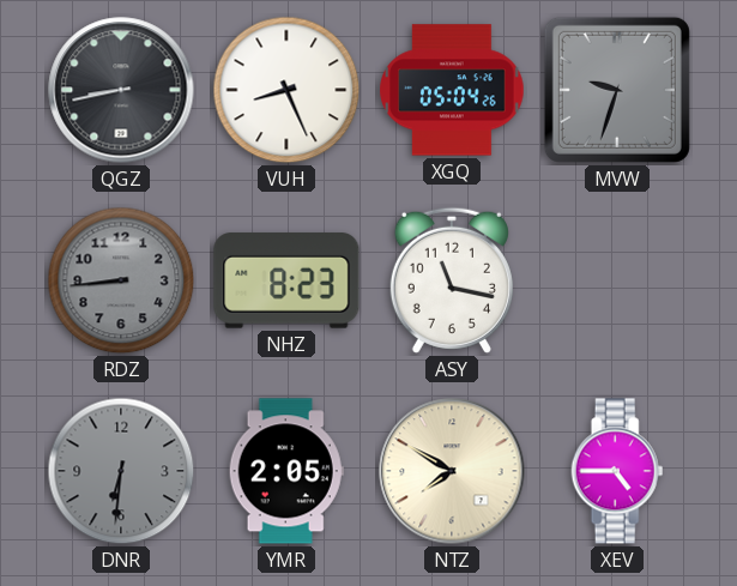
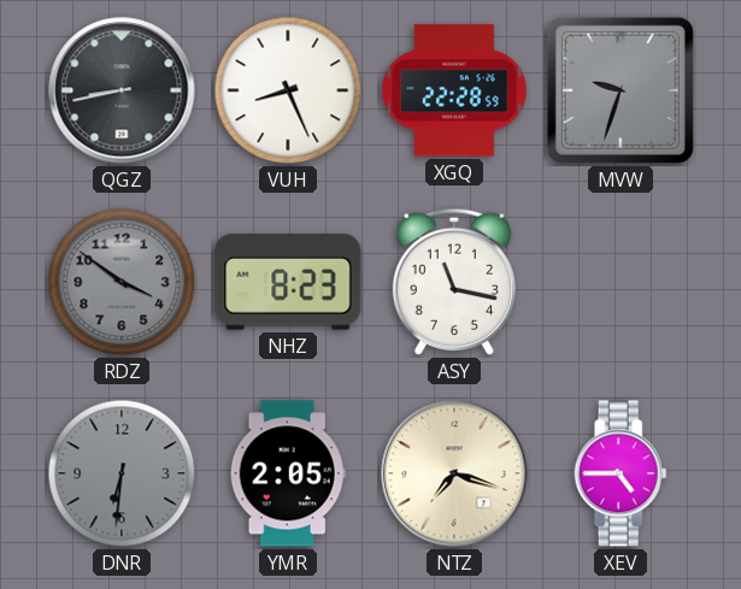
XGQ: 05:04 -> 22:28 (454, 90)
RDZ: 8:44 -> 3:51 (122, 282)
NTZ: 7:50 -> 7:18 (454, 473)
